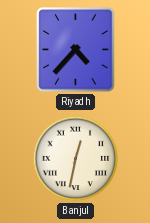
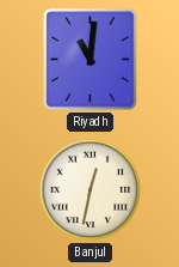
Riyadh: 4:37 -> 11:01 (91, 60)
